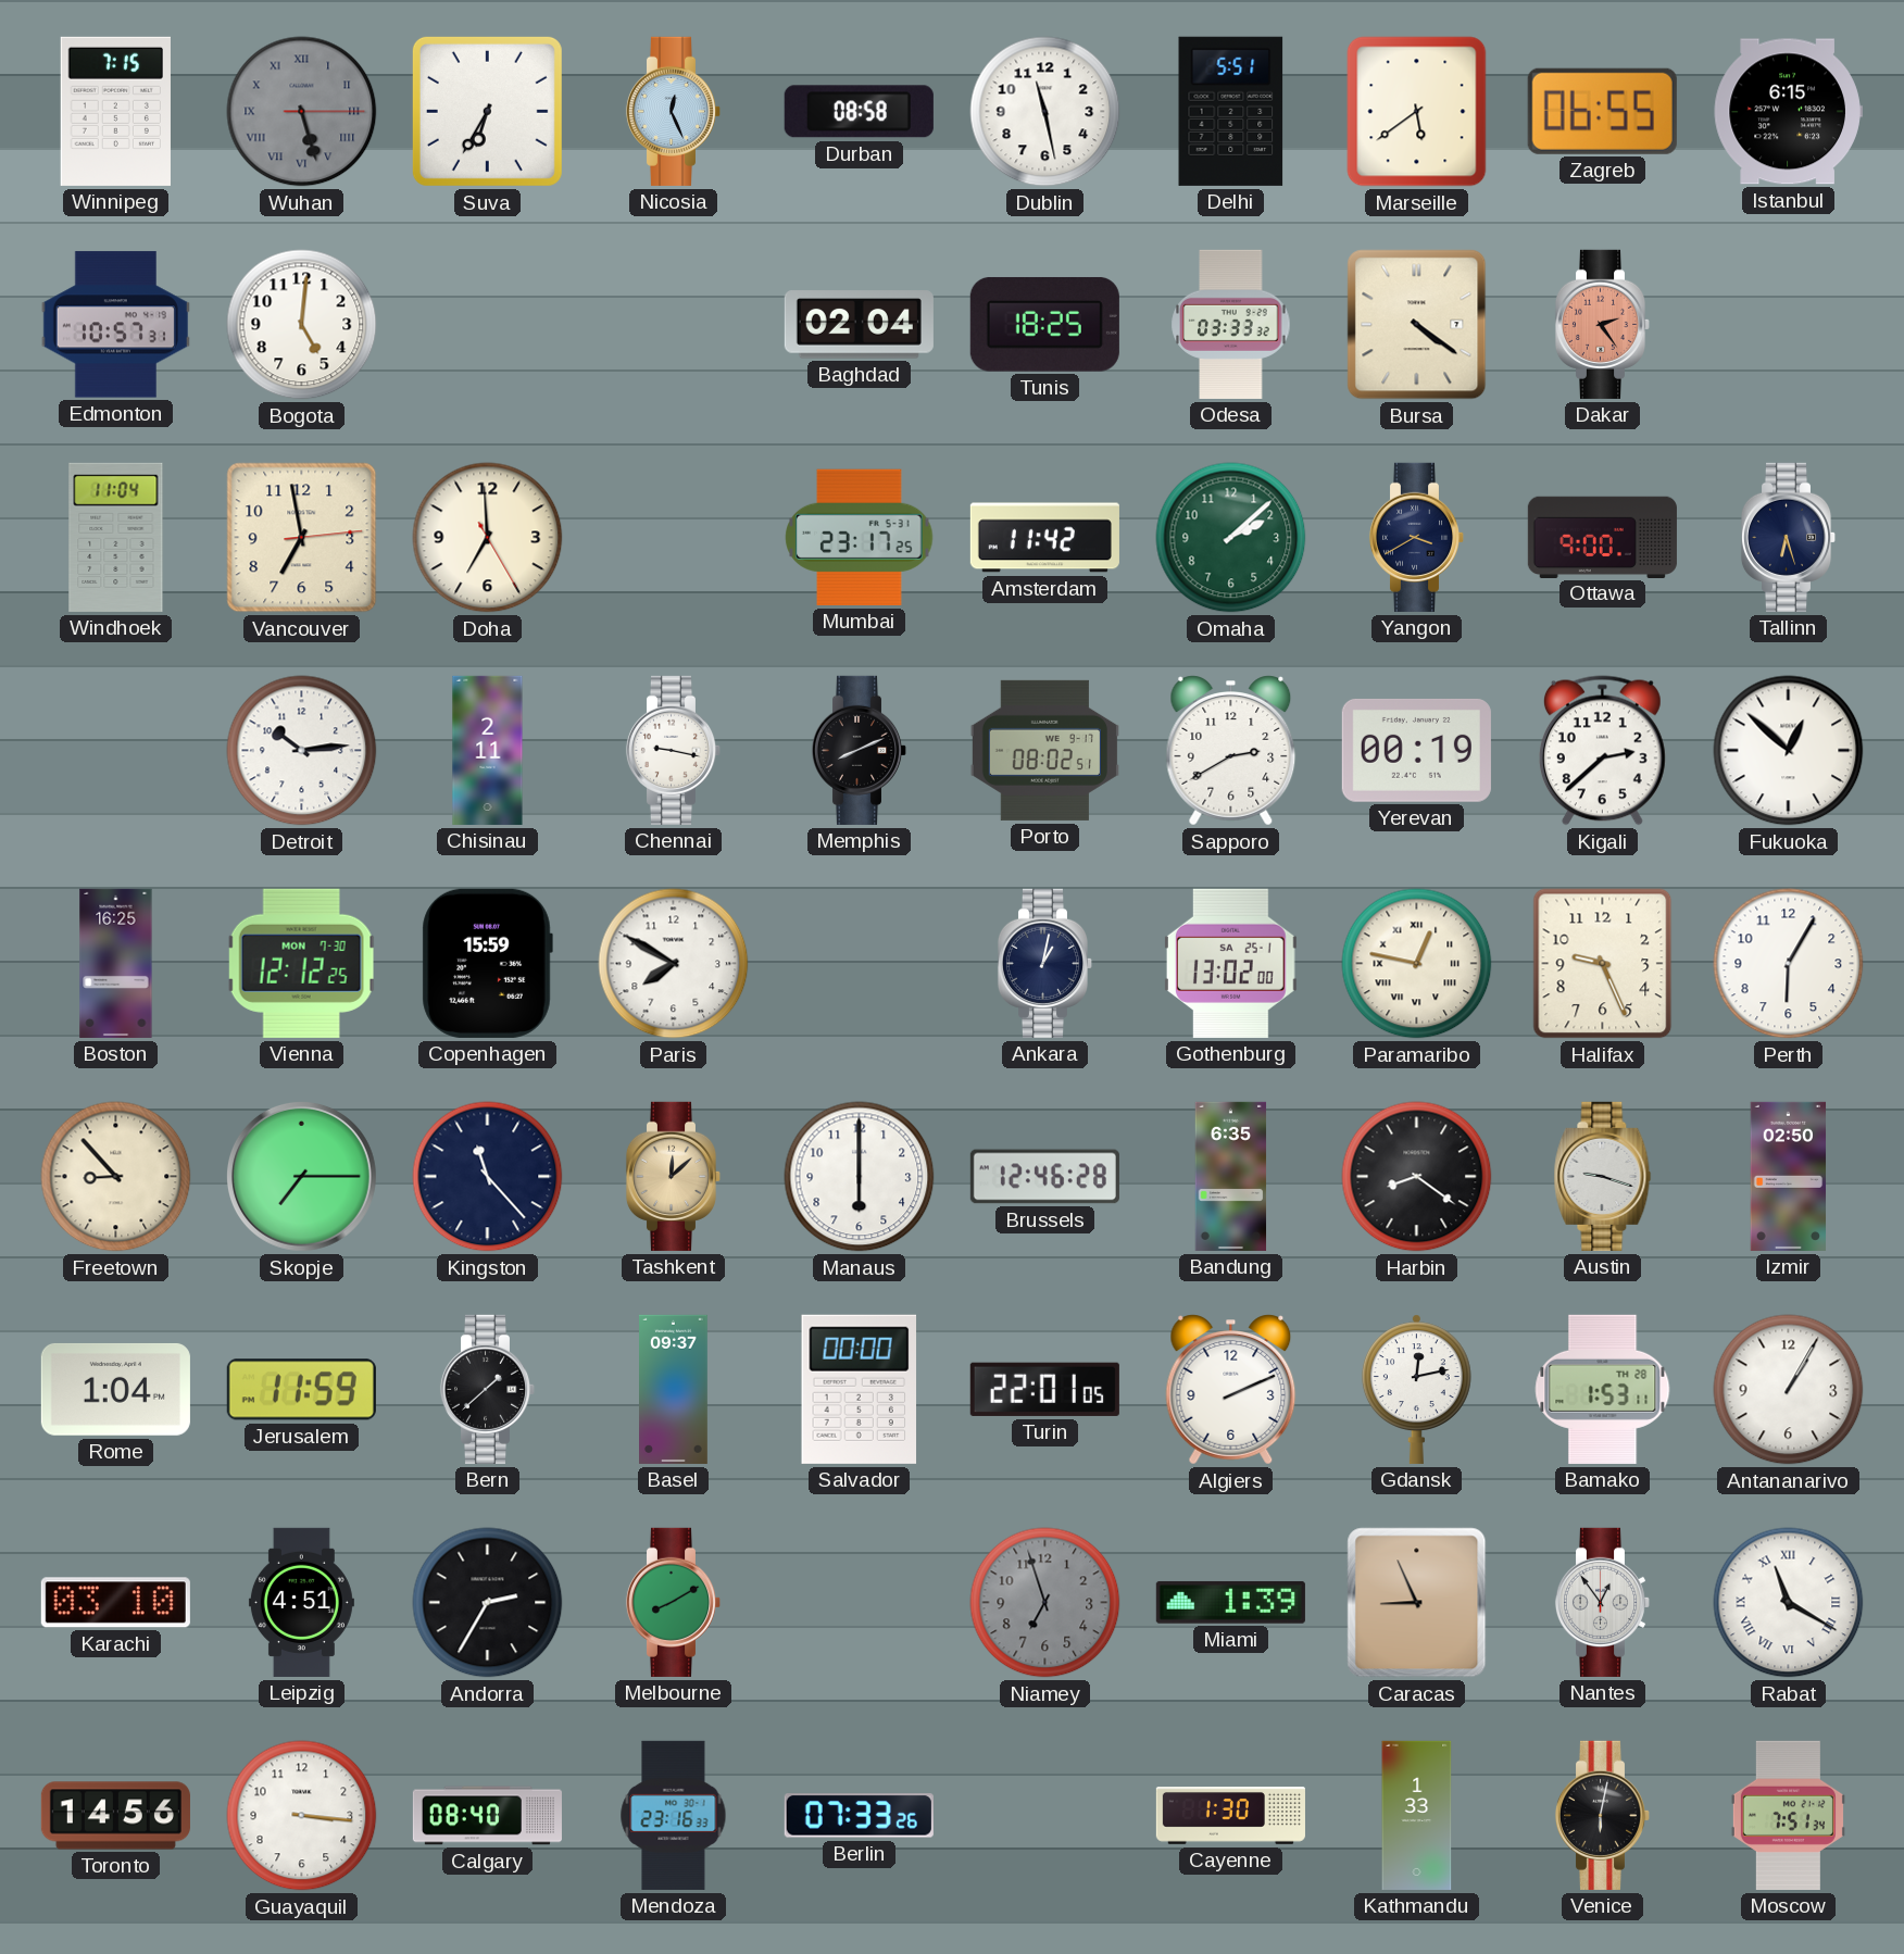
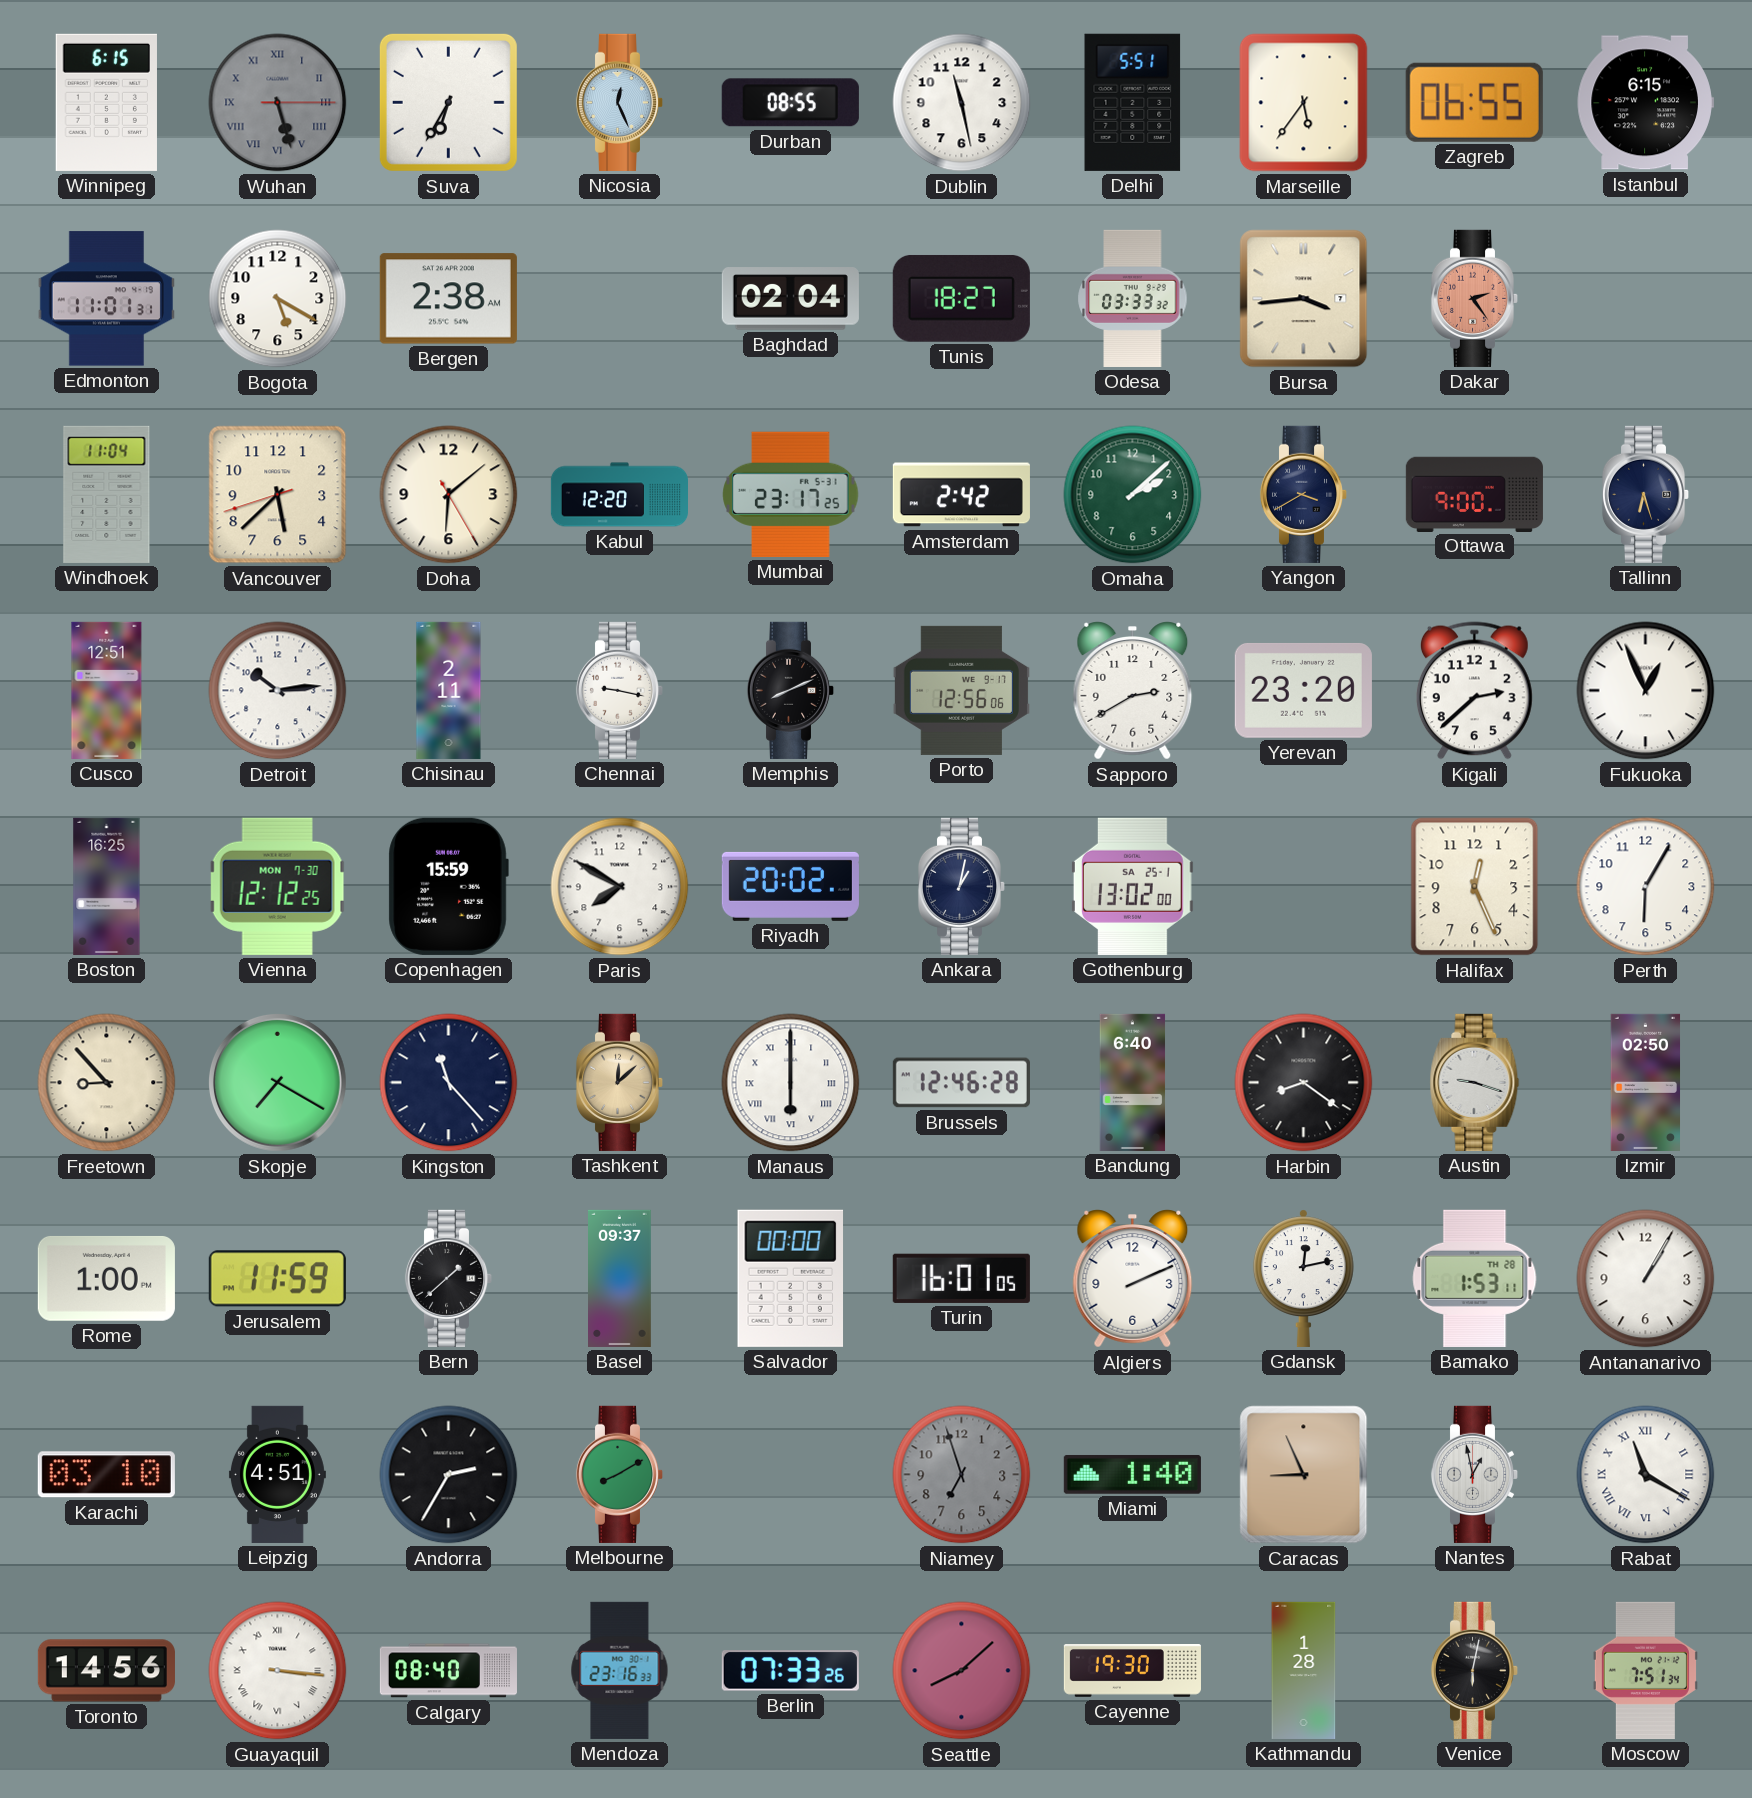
Winnipeg: 7:15 -> 6:15 (106, 102)
Durban: 08:58 -> 08:55 (790, 103)
Marseille: 5:39 -> 5:36 (1304, 103)
Edmonton: 10:57 -> 11:01 (106, 299)
Bogota: 5:01 -> 5:20 (278, 299)
Bergen: none -> 2:38 (448, 299)
Tunis: 18:25 -> 18:27 (961, 299)
Bursa: 4:21 -> 3:44 (1304, 299)
Vancouver: 6:58 -> 5:37 (278, 495)
Doha: 6:59 -> 6:08 (449, 495)
Kabul: none -> 12:20 (619, 495)
Amsterdam: 11:42 -> 2:42 (961, 495)
Cusco: none -> 12:51 (107, 690)
Porto: 08:02 -> 12:56 (961, 690)
Yerevan: 00:19 -> 23:20 (1303, 690)
Fukuoka: 12:52 -> 12:56 (1646, 691)
Riyadh: none -> 20:02 (790, 886)
Paramaribo: 12:47 -> none (1417, 964)
Halifax: 9:26 -> 12:26 (1475, 887)
Skopje: 7:15 -> 7:20 (277, 1082)
Manaus numerals: Arabic -> Roman (791, 1083)
Bandung: 6:35 -> 6:40 (1133, 1082)
Rome: 1:04 -> 1:00 (106, 1278)
Turin: 22:01 -> 16:01 (961, 1278)
Miami: 1:39 -> 1:40 (1132, 1475)
Nantes: 12:54 -> 12:58 (1475, 1474)
Guayaquil numerals: Arabic -> Roman (278, 1671)
Seattle: none -> 8:08 (962, 1671)
Cayenne: 1:30 -> 19:30 (1132, 1671)
Kathmandu: 1:33 -> 1:28 (1304, 1670)
